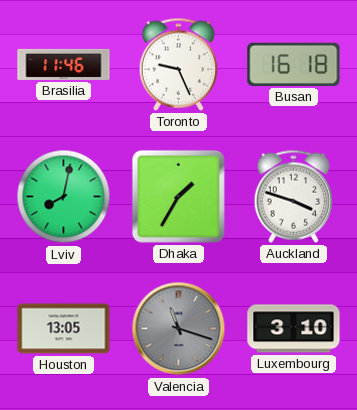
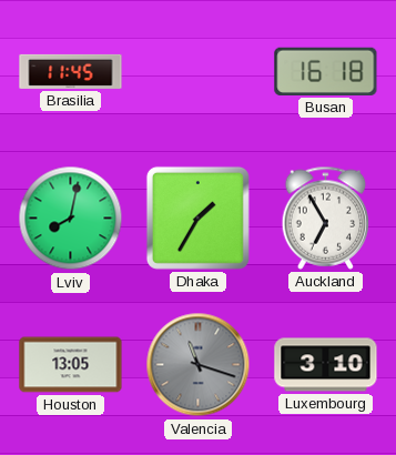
Brasilia: 11:46 -> 11:45 (71, 71)
Toronto: 9:26 -> none (179, 64)
Auckland: 3:48 -> 6:55 (326, 218)
